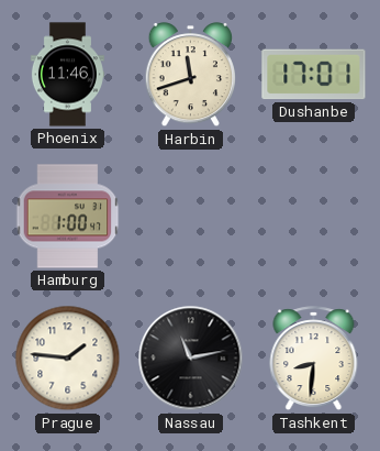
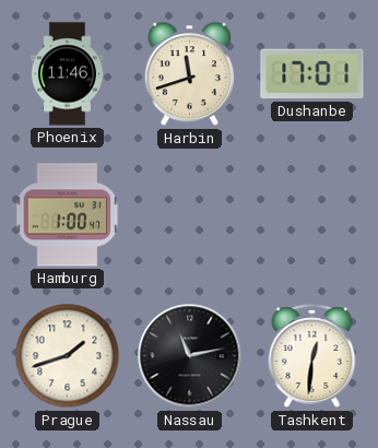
Prague: 1:46 -> 1:42 (68, 356)
Tashkent: 8:31 -> 12:31 (312, 356)
